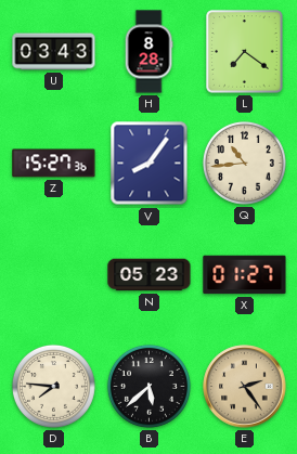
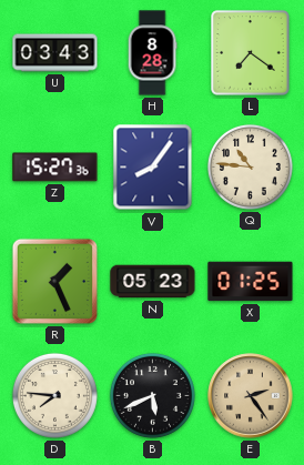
Q: 10:44 -> 10:46 (250, 166)
R: none -> 1:26 (54, 281)
X: 01:27 -> 01:25 (251, 282)
B: 5:38 -> 5:41 (152, 395)
